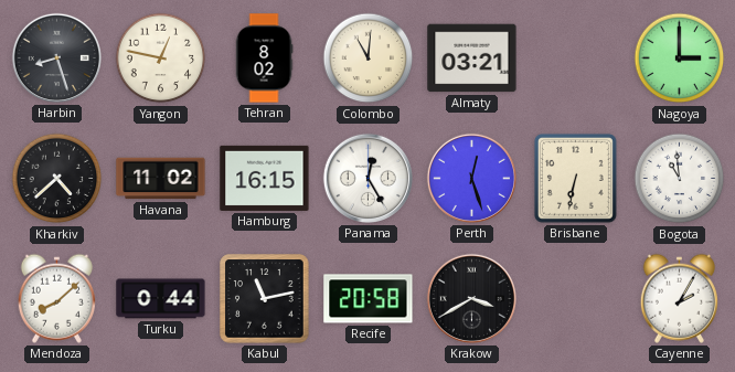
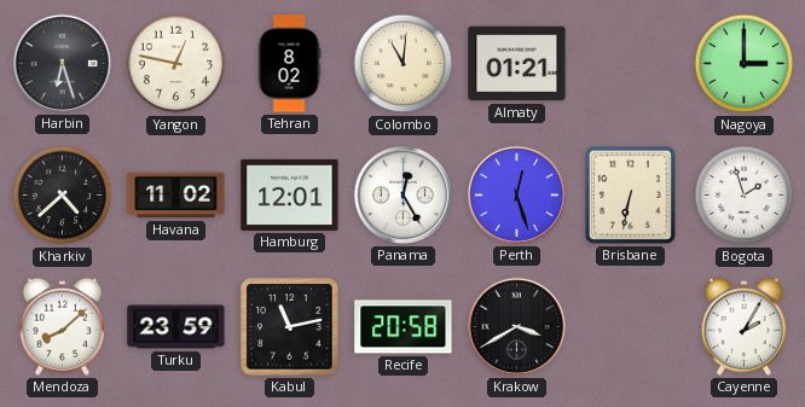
Harbin: 8:27 -> 6:27 (62, 63)
Almaty: 03:21 -> 01:21 (517, 64)
Hamburg: 16:15 -> 12:01 (290, 194)
Bogota: 10:59 -> 1:57 (745, 196)
Turku: 0:44 -> 23:59 (176, 327)
